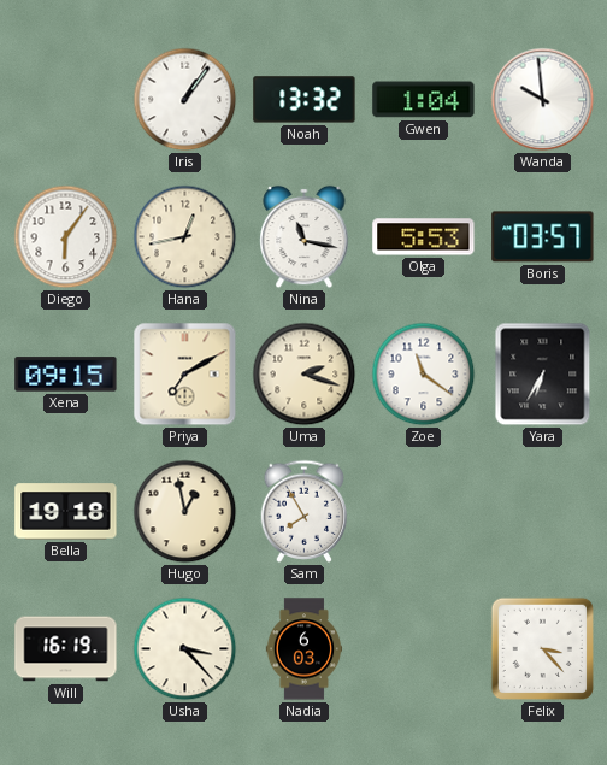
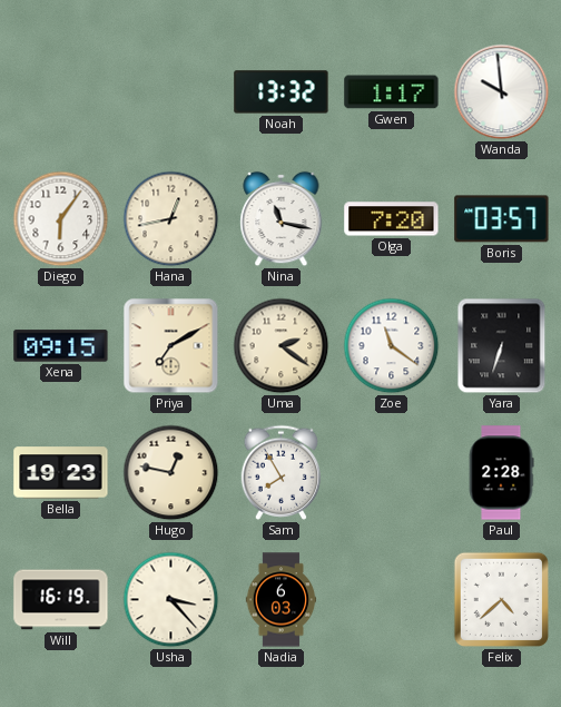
Iris: 1:06 -> none (185, 100)
Gwen: 1:04 -> 1:17 (392, 92)
Olga: 5:53 -> 7:20 (392, 219)
Uma: 2:18 -> 2:21 (282, 346)
Yara: 6:35 -> 6:33 (502, 346)
Bella: 19:18 -> 19:23 (61, 473)
Hugo: 12:58 -> 12:47 (171, 473)
Paul: none -> 2:28 (501, 473)
Felix: 3:23 -> 4:38 (502, 600)
